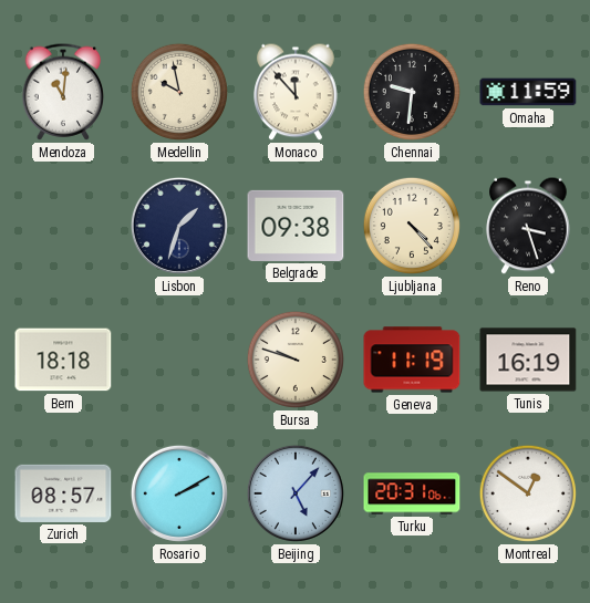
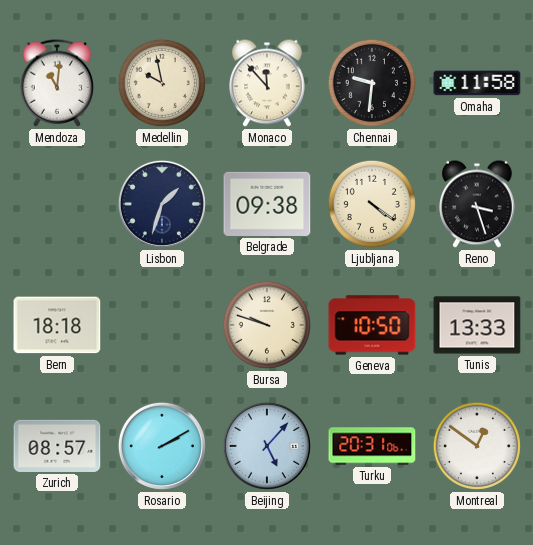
Omaha: 11:59 -> 11:58 (477, 83)
Ljubljana: 4:23 -> 4:21 (372, 204)
Geneva: 11:19 -> 10:50 (372, 325)
Tunis: 16:19 -> 13:33 (477, 325)
